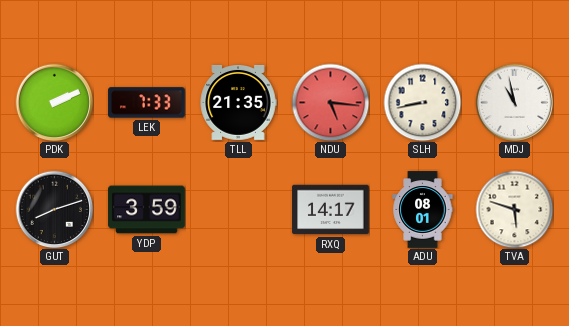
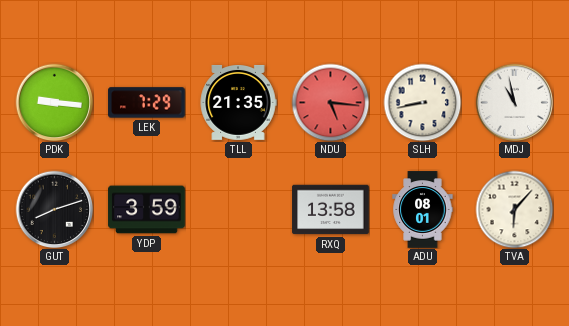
PDK: 2:11 -> 9:16 (54, 102)
LEK: 7:33 -> 7:29 (147, 103)
RXQ: 14:17 -> 13:58 (331, 210)
TVA: 5:48 -> 6:07 (514, 209)
